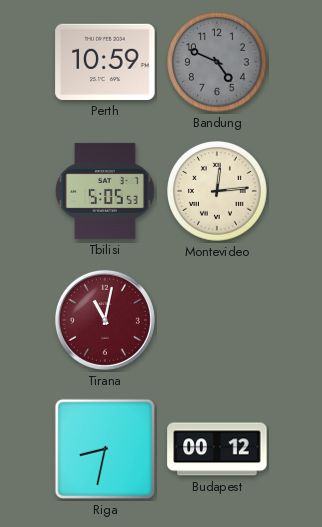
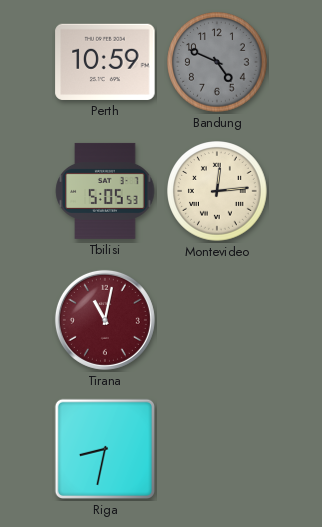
Budapest: 00:12 -> none (217, 449)
